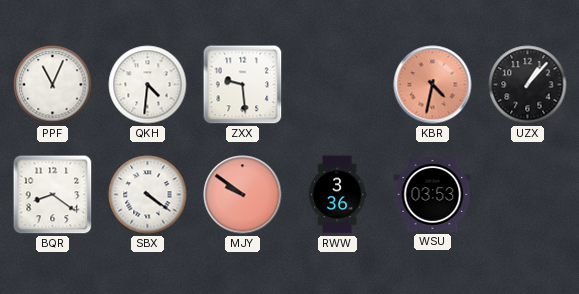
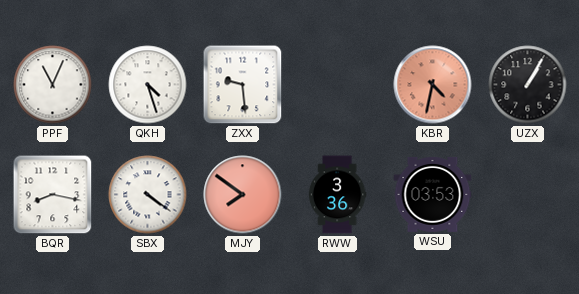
QKH: 4:31 -> 4:27 (148, 85)
UZX: 1:07 -> 1:05 (528, 85)
BQR: 8:21 -> 8:17 (53, 195)
MJY: 9:51 -> 7:51 (243, 195)
